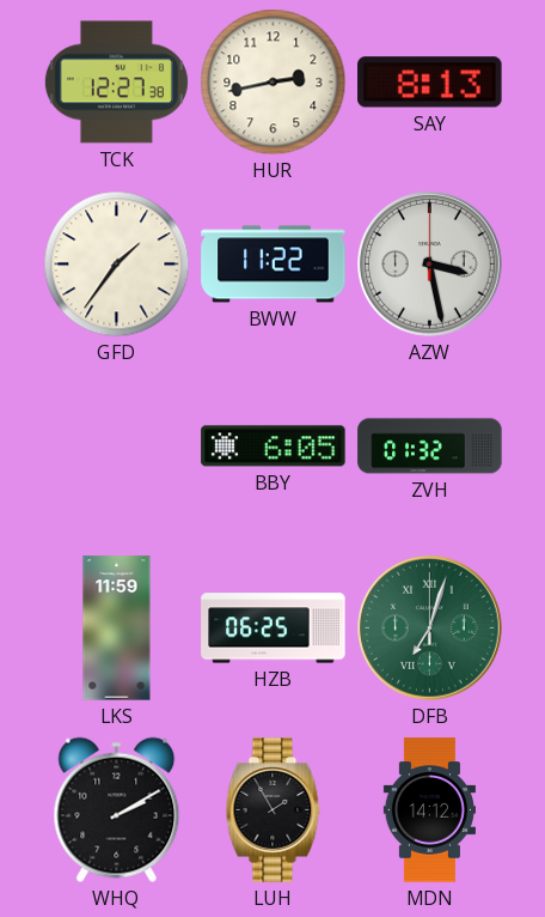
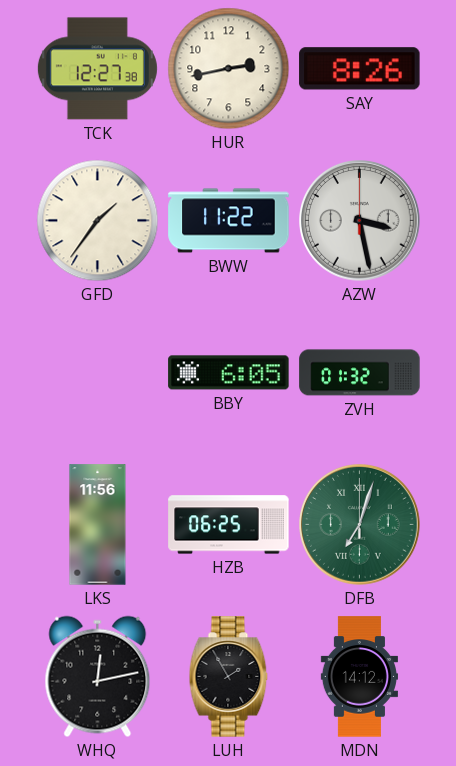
SAY: 8:13 -> 8:26 (360, 69)
LKS: 11:59 -> 11:56 (98, 525)
WHQ: 2:10 -> 12:13 (98, 677)
